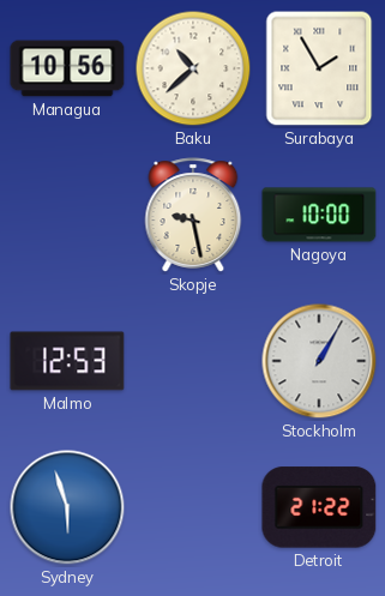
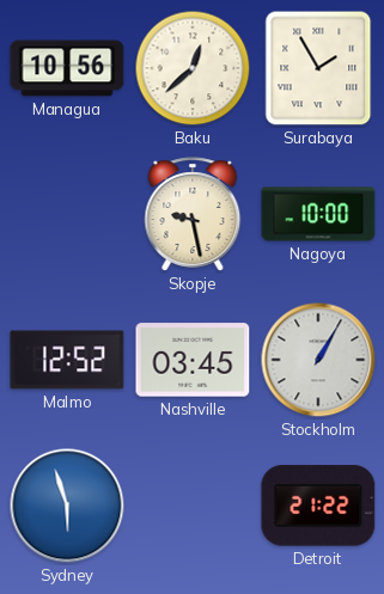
Baku: 10:38 -> 12:38 (193, 68)
Malmo: 12:53 -> 12:52 (67, 360)
Nashville: none -> 03:45 (193, 360)
